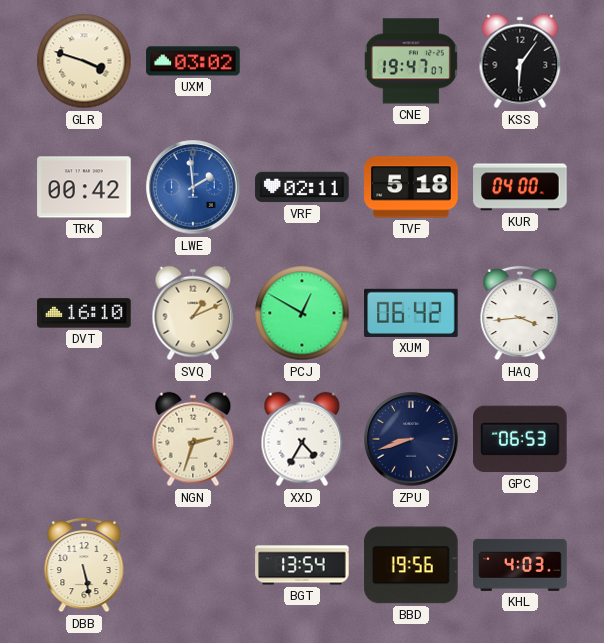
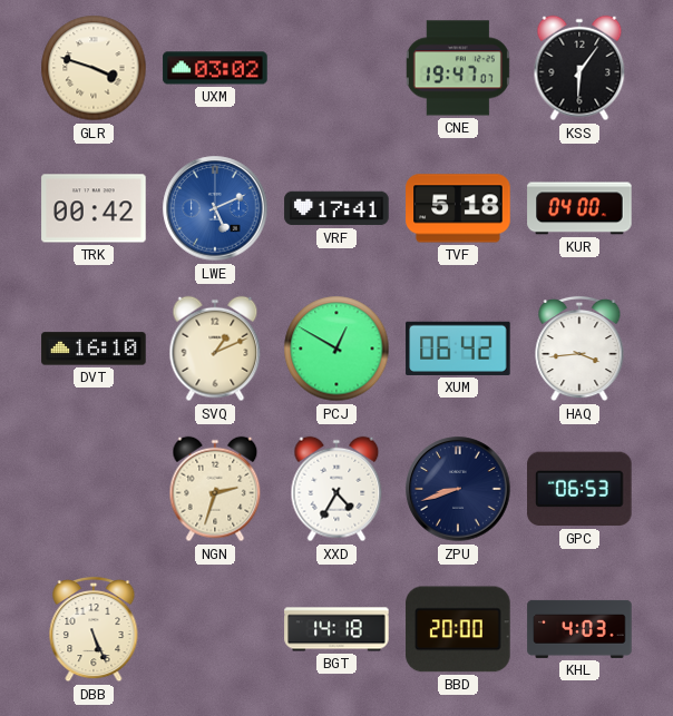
LWE: 1:59 -> 5:11 (215, 208)
VRF: 02:11 -> 17:41 (336, 208)
DBB: 5:28 -> 5:26 (94, 629)
BGT: 13:54 -> 14:18 (336, 629)
BBD: 19:56 -> 20:00 (458, 629)
